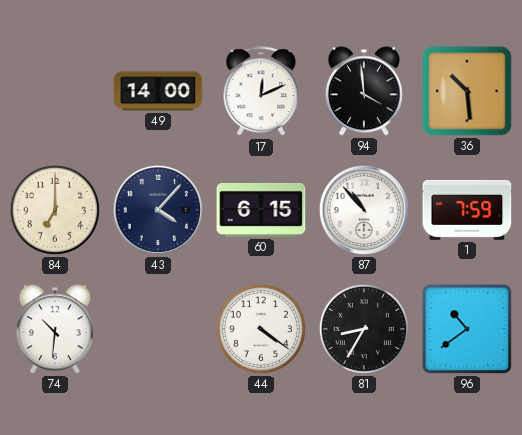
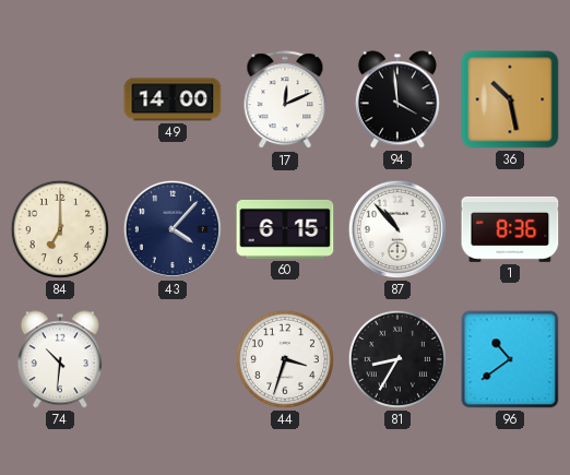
36: 10:29 -> 10:28 (510, 99)
1: 7:59 -> 8:36 (510, 229)
44: 4:21 -> 3:33 (285, 359)
